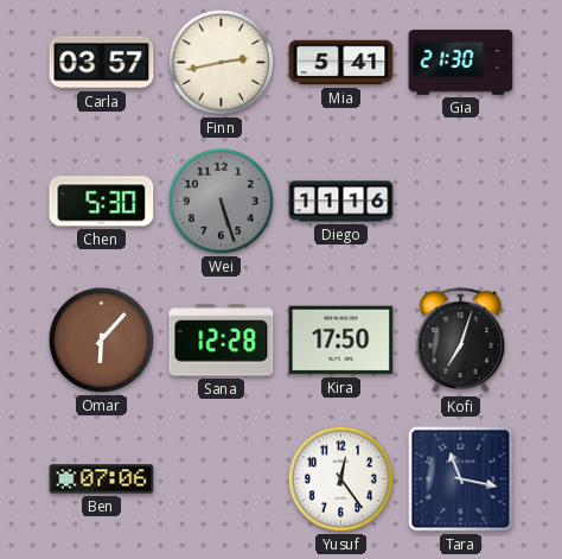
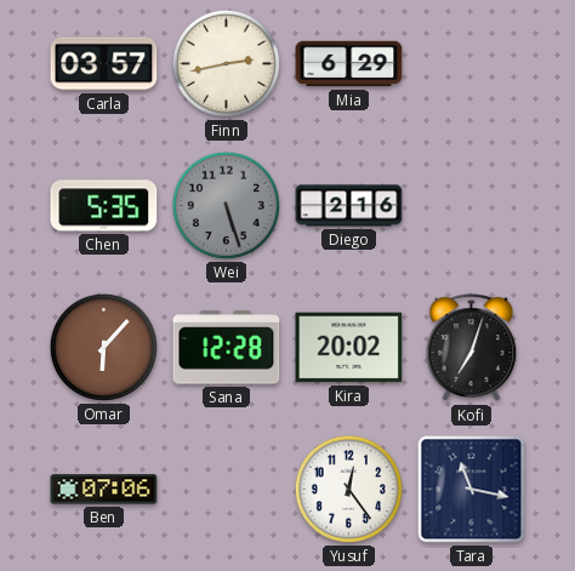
Mia: 5:41 -> 6:29 (349, 64)
Gia: 21:30 -> none (461, 63)
Chen: 5:30 -> 5:35 (104, 206)
Diego: 11:16 -> 2:16 (349, 206)
Kira: 17:50 -> 20:02 (349, 348)
